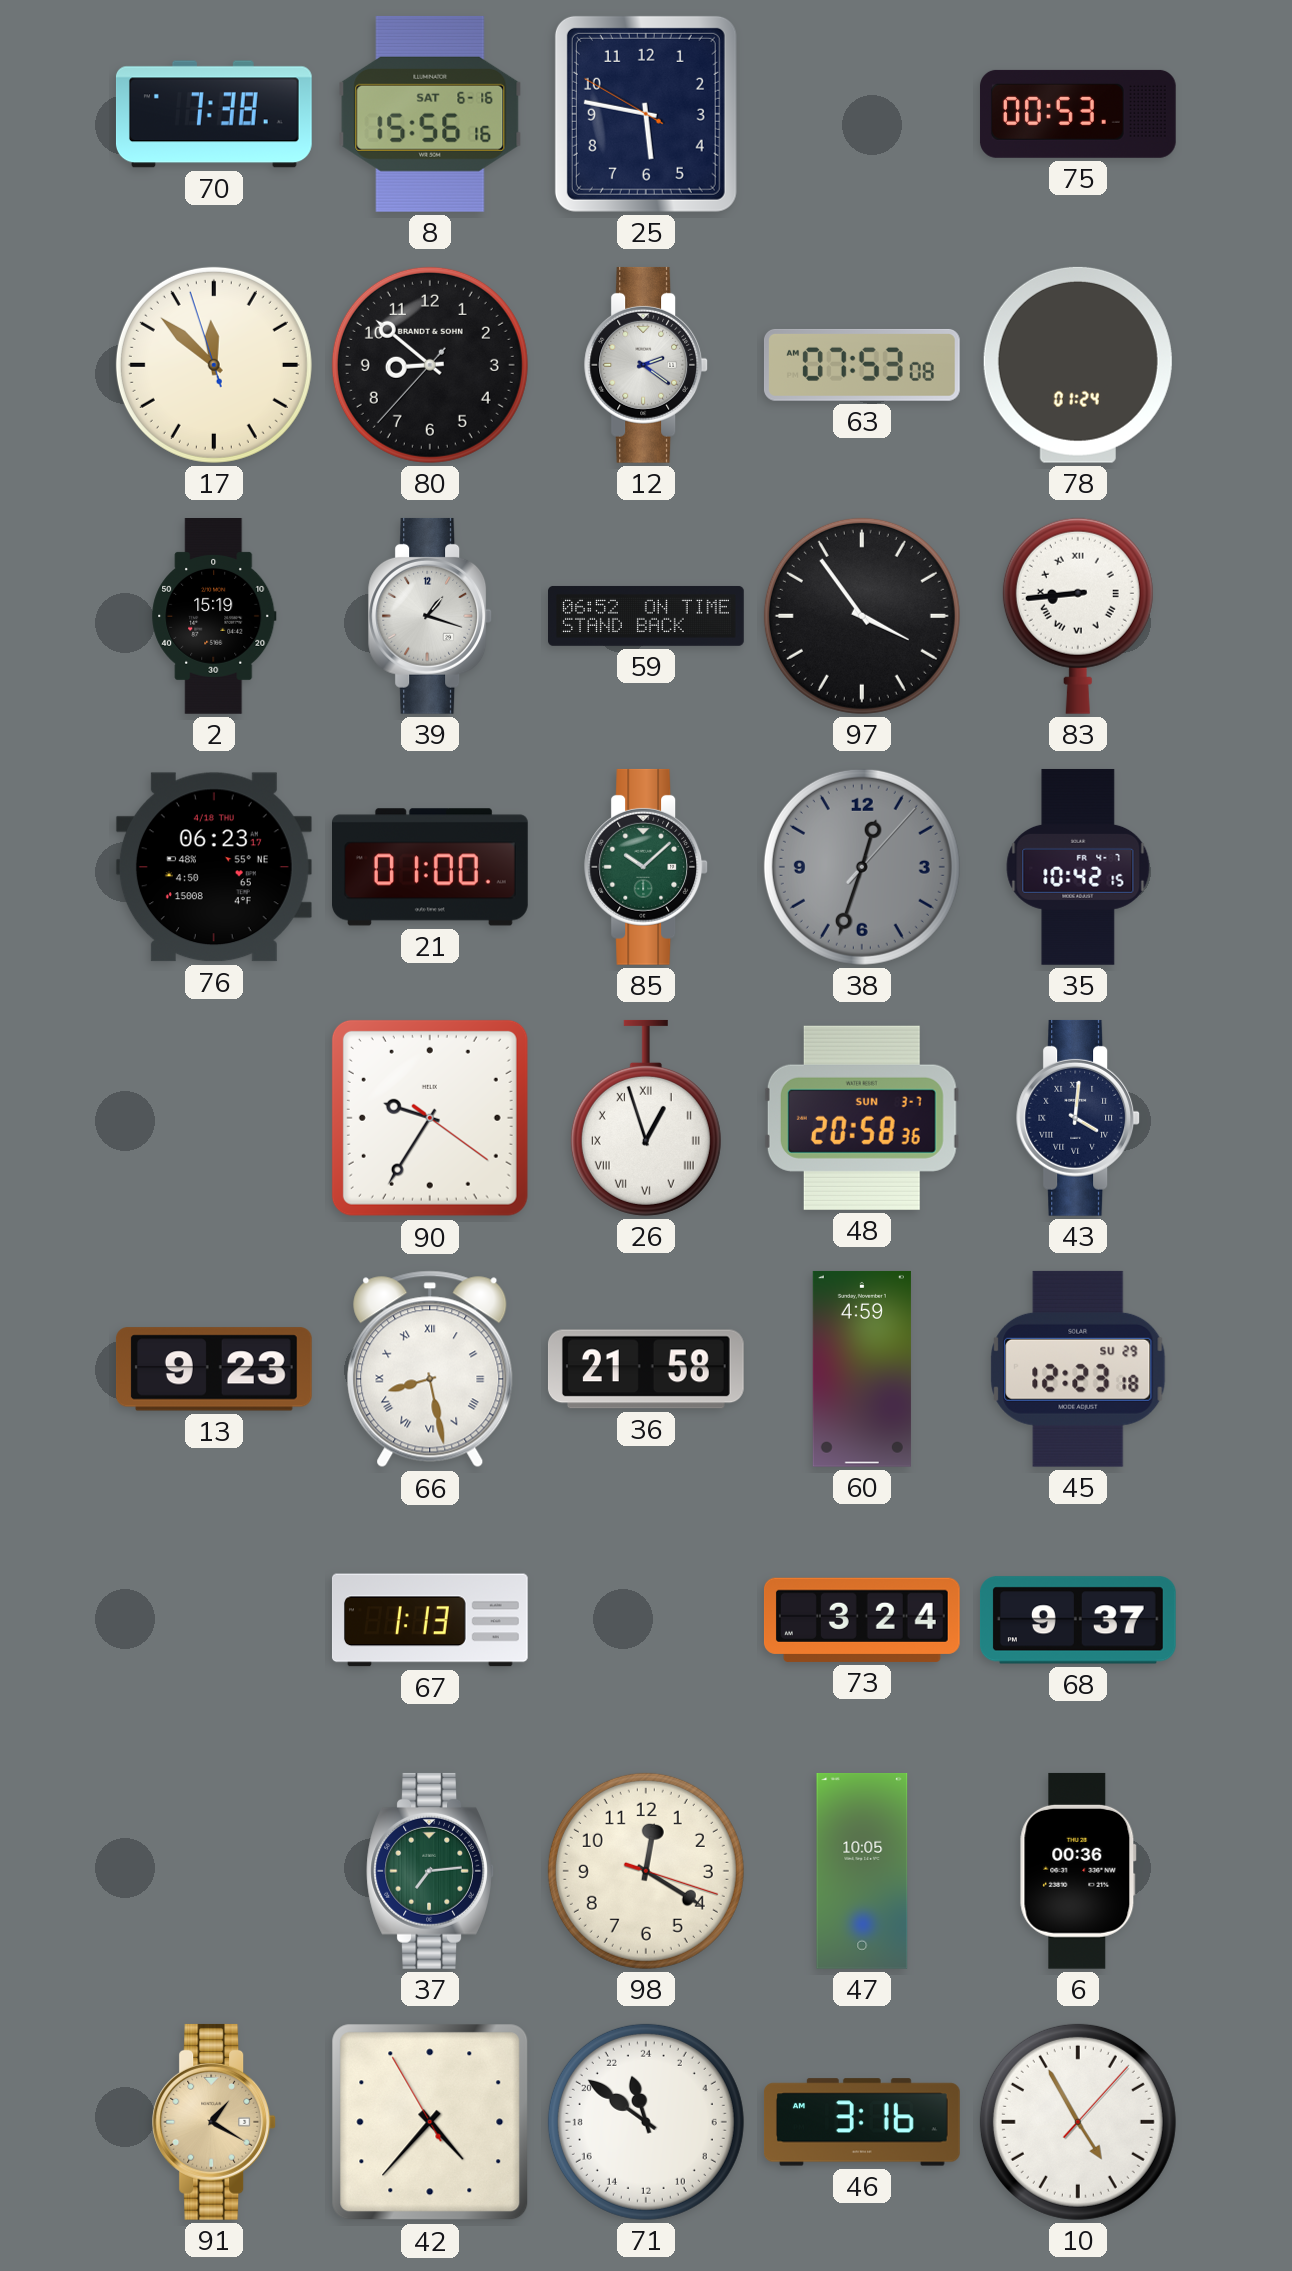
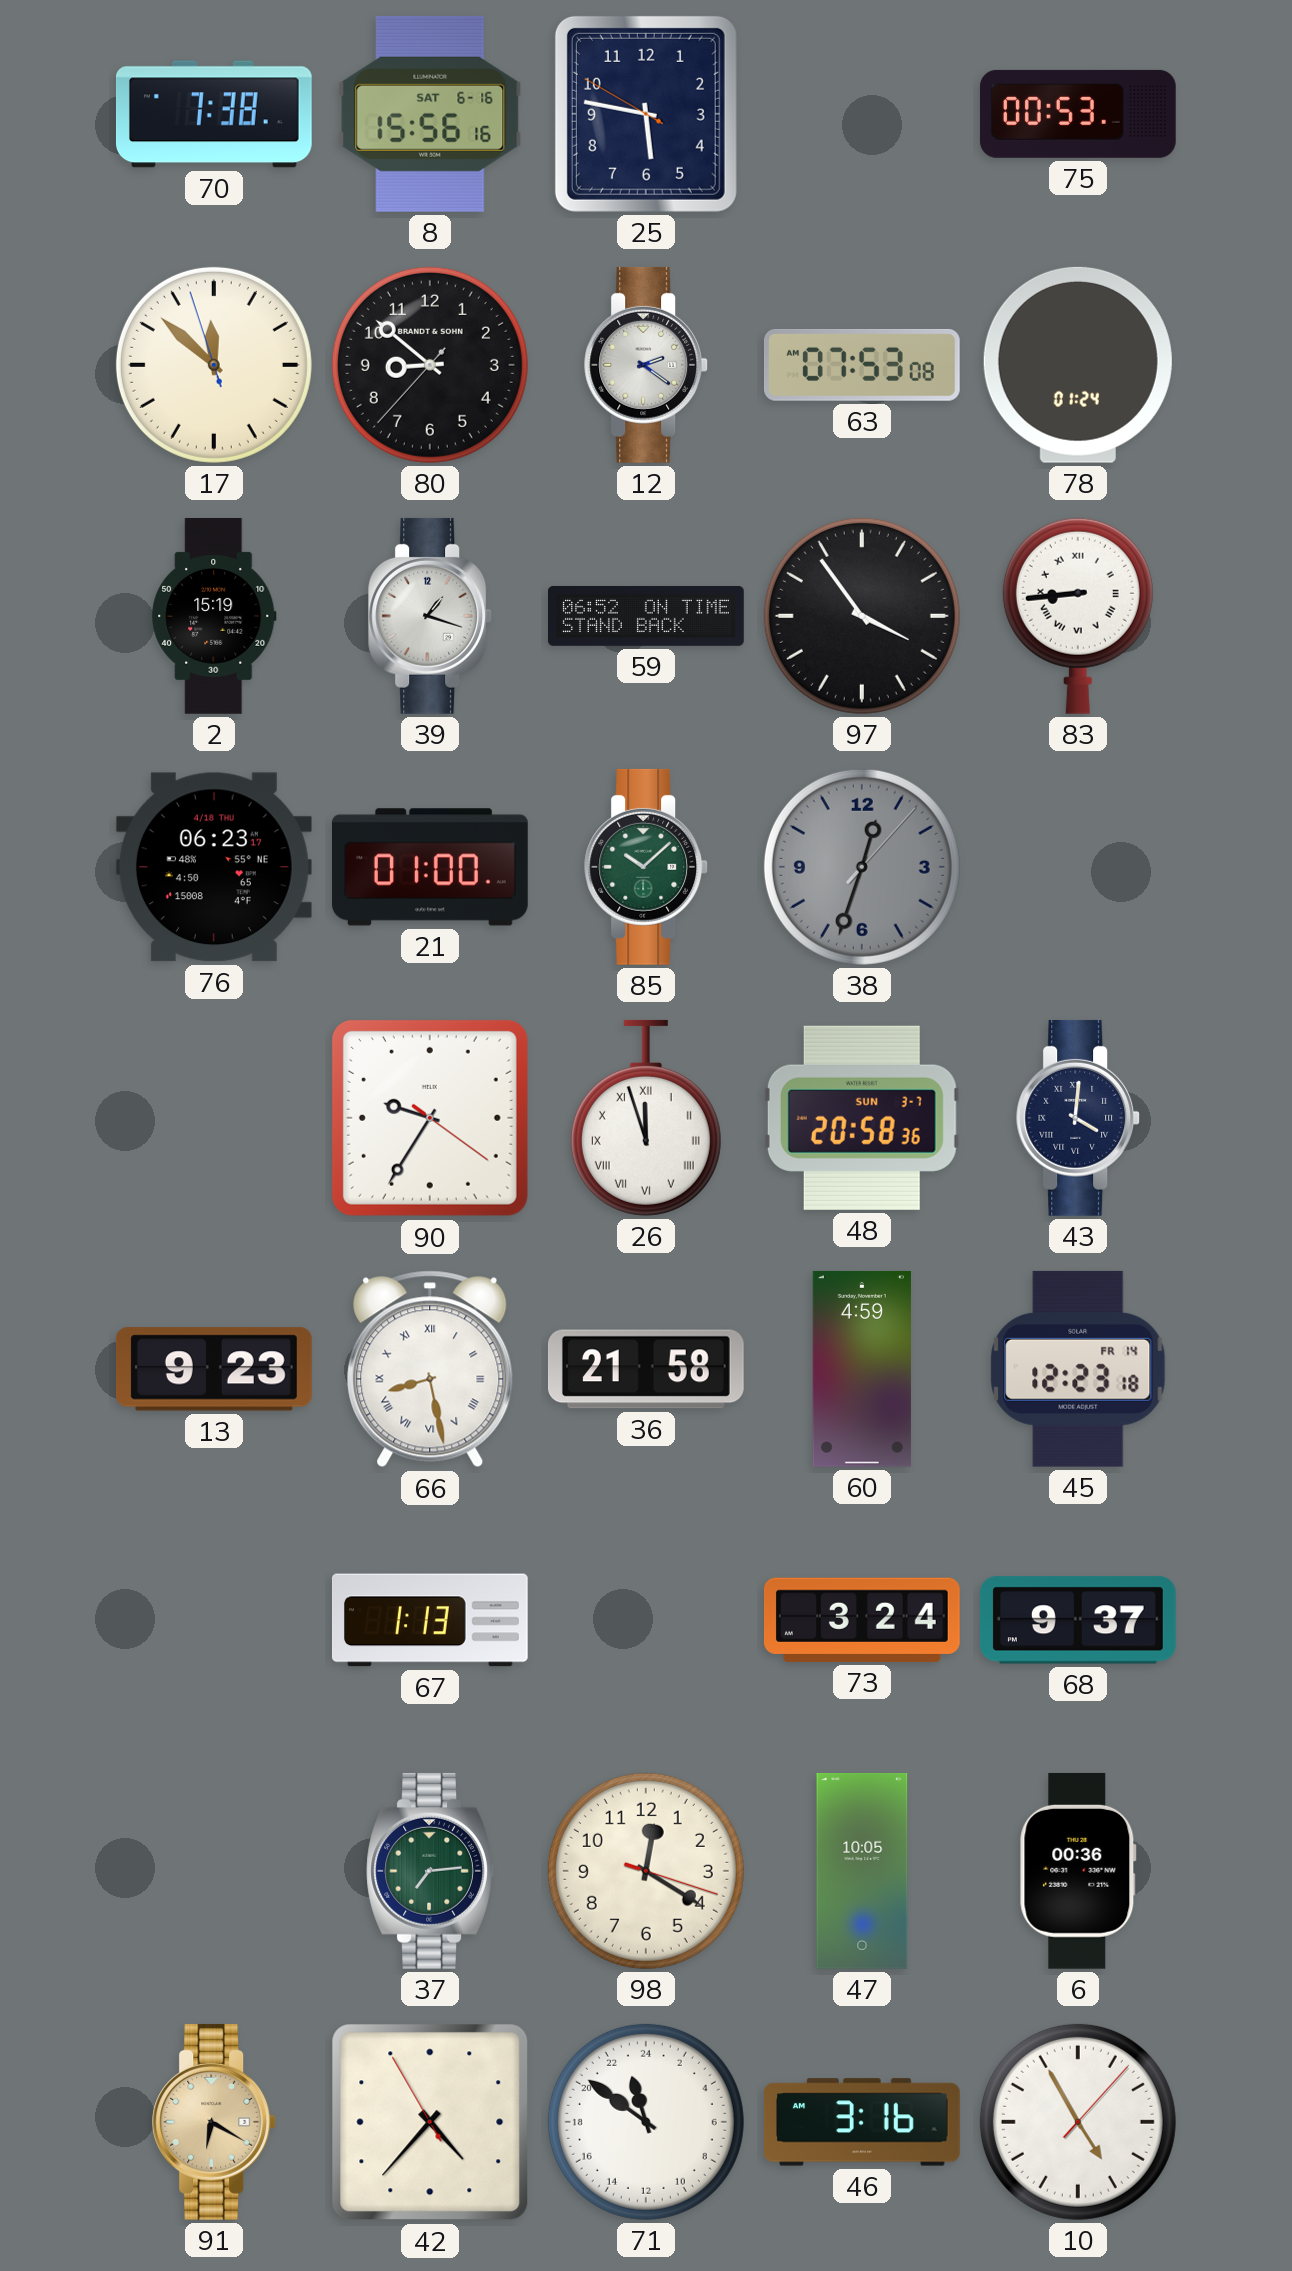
35: 10:42 -> none (1078, 867)
26: 12:57 -> 11:57 (646, 1118)
45 date: SU 29 -> FR 14 (1078, 1369)
91: 1:20 -> 6:20 (215, 2122)
